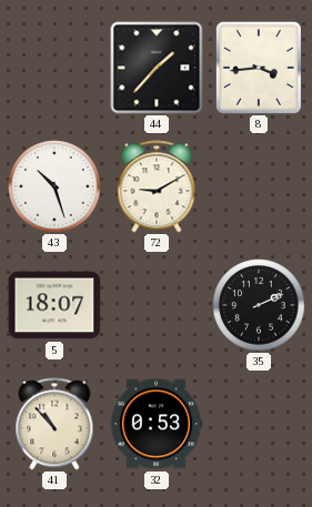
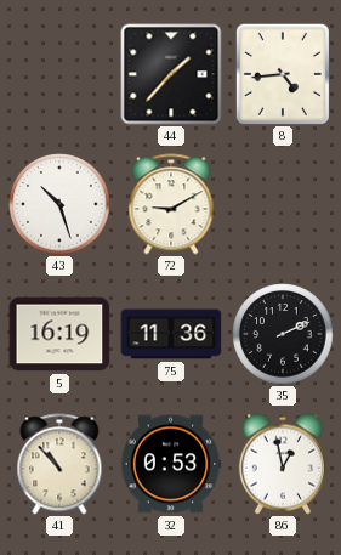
8: 3:44 -> 4:44 (283, 74)
5: 18:07 -> 16:19 (59, 334)
75: none -> 11:36 (171, 334)
86: none -> 12:58 (283, 464)
